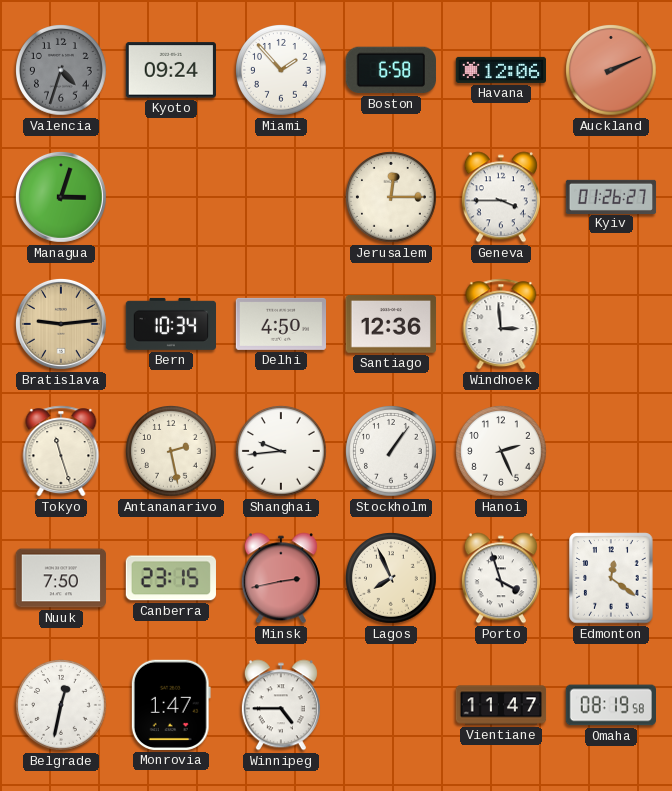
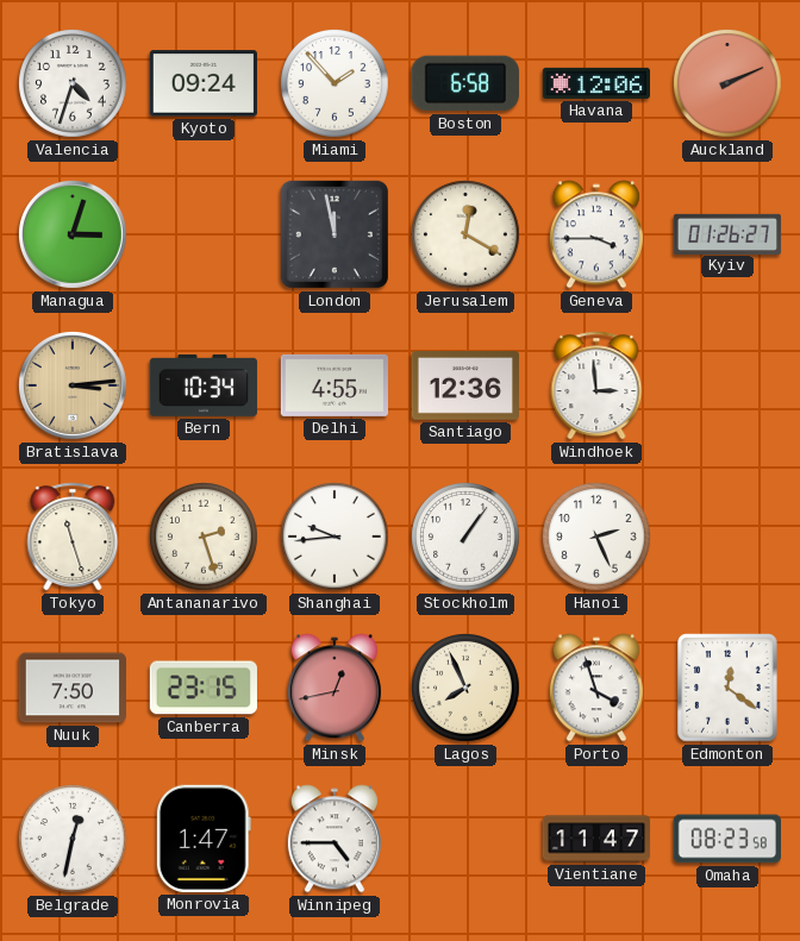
Valencia dial: grey -> white (74, 84)
London: none -> 11:58 (335, 234)
Jerusalem: 12:15 -> 12:20 (467, 236)
Bratislava: 9:14 -> 3:14 (73, 385)
Delhi: 4:50 -> 4:55 (333, 385)
Antananarivo: 2:28 -> 2:27 (205, 538)
Minsk: 2:43 -> 12:43 (335, 688)
Omaha: 08:19 -> 08:23 (726, 839)
